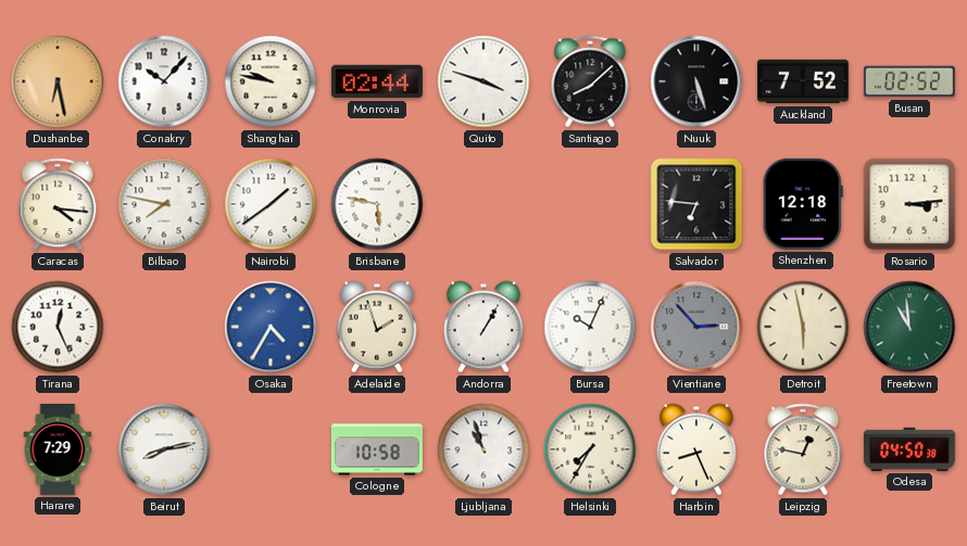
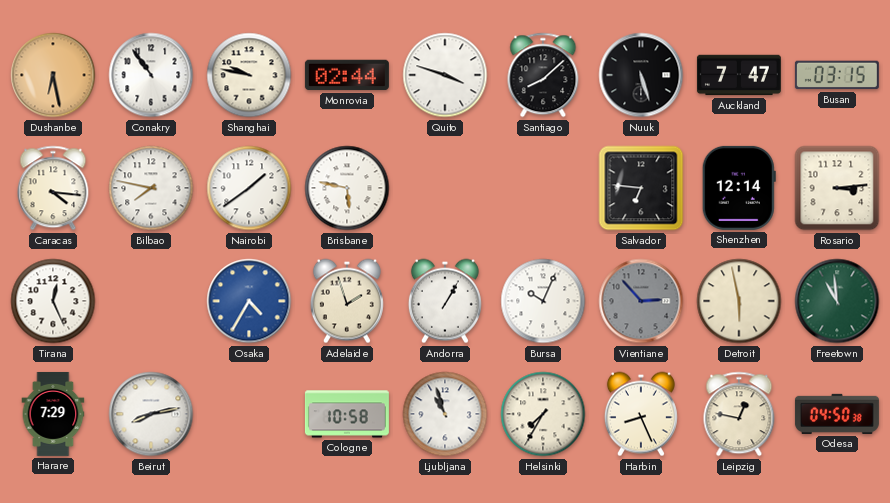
Conakry: 10:07 -> 10:54 (151, 75)
Auckland: 7:52 -> 7:47 (739, 75)
Busan: 02:52 -> 03:15 (837, 75)
Shenzhen: 12:18 -> 12:14 (739, 188)
